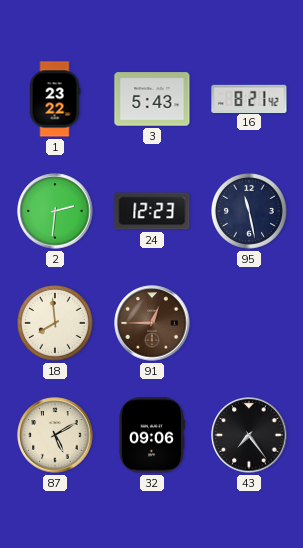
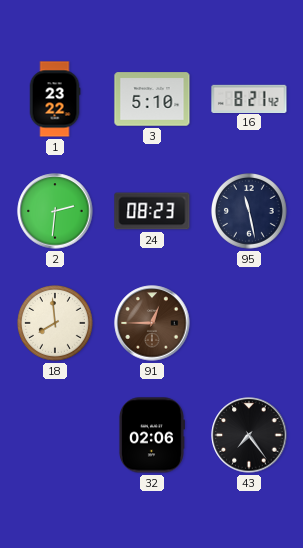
3: 5:43 -> 5:10 (152, 99)
24: 12:23 -> 08:23 (152, 211)
87: 5:10 -> none (55, 435)
32: 09:06 -> 02:06 (151, 435)
